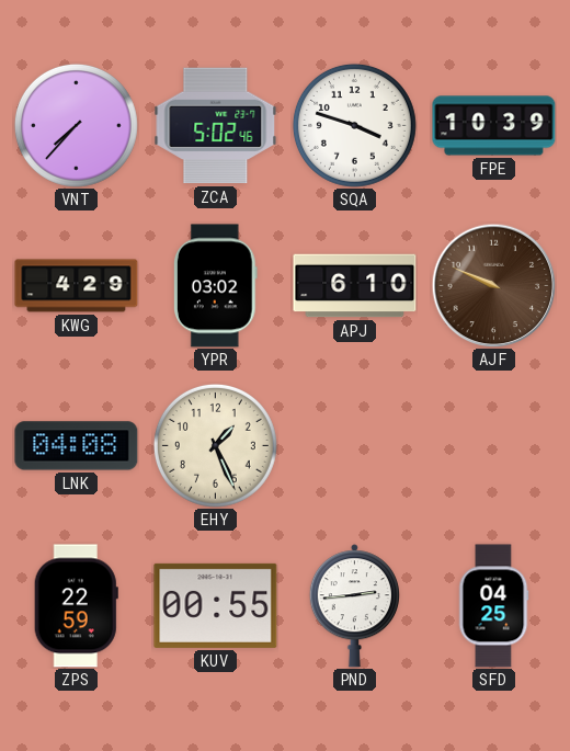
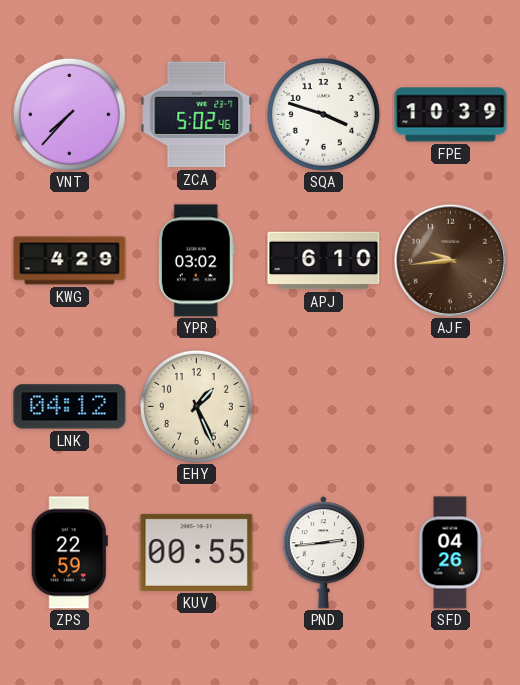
AJF: 9:49 -> 9:44 (450, 260)
LNK: 04:08 -> 04:12 (70, 407)
SFD: 04:25 -> 04:26 (450, 553)
